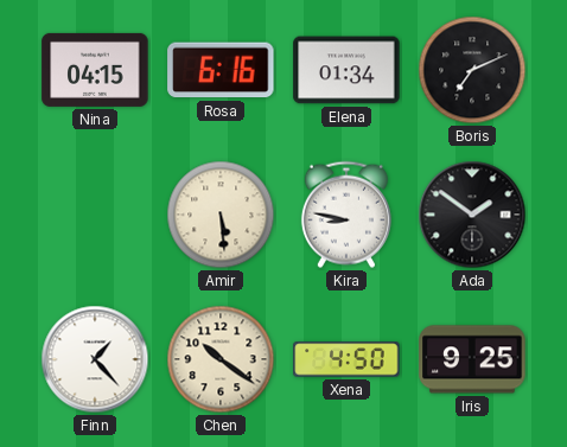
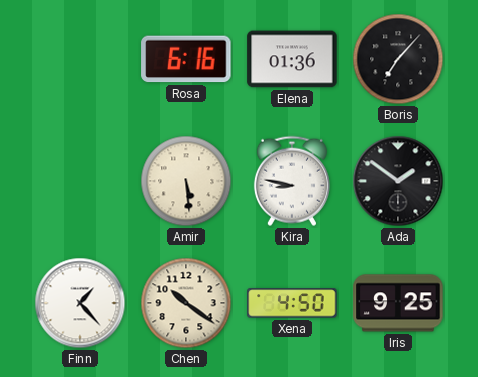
Nina: 04:15 -> none (95, 70)
Elena: 01:34 -> 01:36 (292, 59)
Boris: 7:11 -> 7:07 (398, 59)
